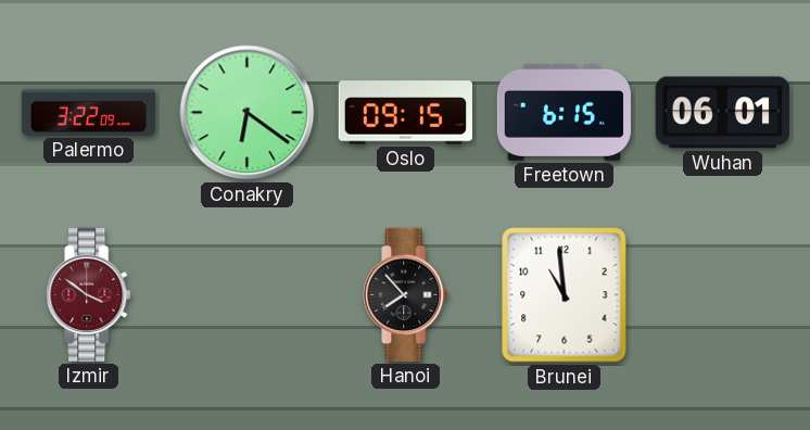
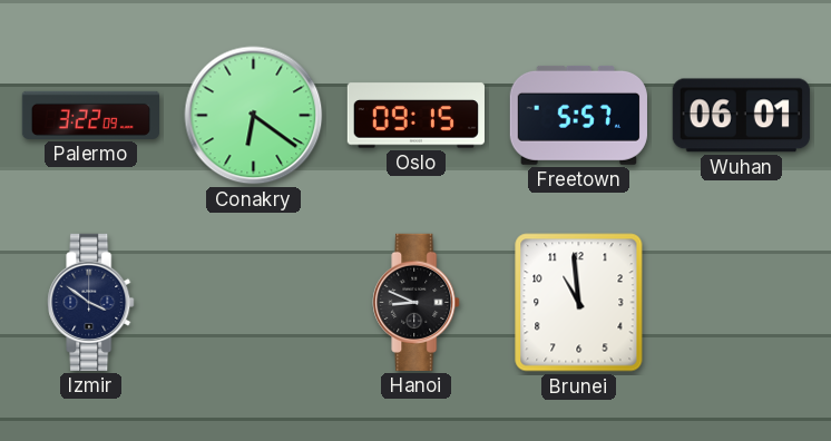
Freetown: 6:15 -> 5:57 (578, 115)
Izmir dial: burgundy -> navy (91, 302)
Hanoi: 7:53 -> 8:49 (417, 302)
